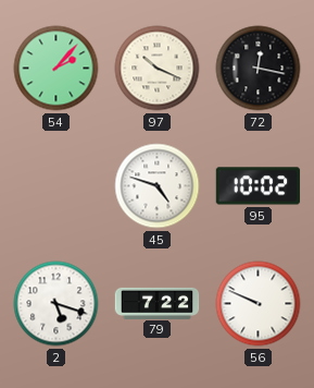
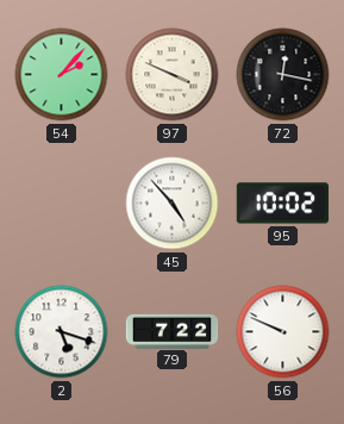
97: 10:19 -> 3:49 (173, 75)
45: 4:48 -> 4:53 (173, 204)
